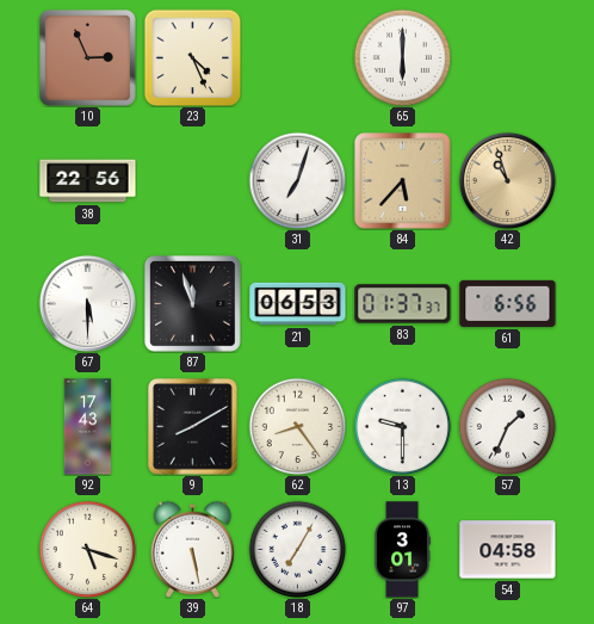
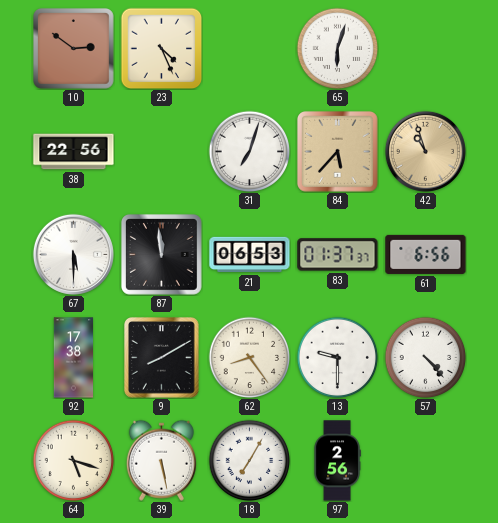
10: 2:56 -> 2:51 (74, 49)
65: 6:00 -> 6:03 (337, 48)
87: 11:57 -> 11:59 (162, 255)
92: 17:43 -> 17:38 (74, 358)
57: 1:34 -> 4:23 (425, 357)
97: 3:01 -> 2:56 (337, 461)
54: 04:58 -> none (508, 550)
